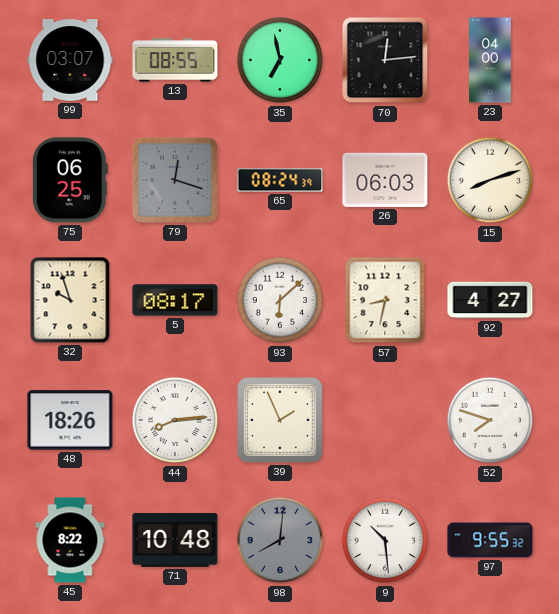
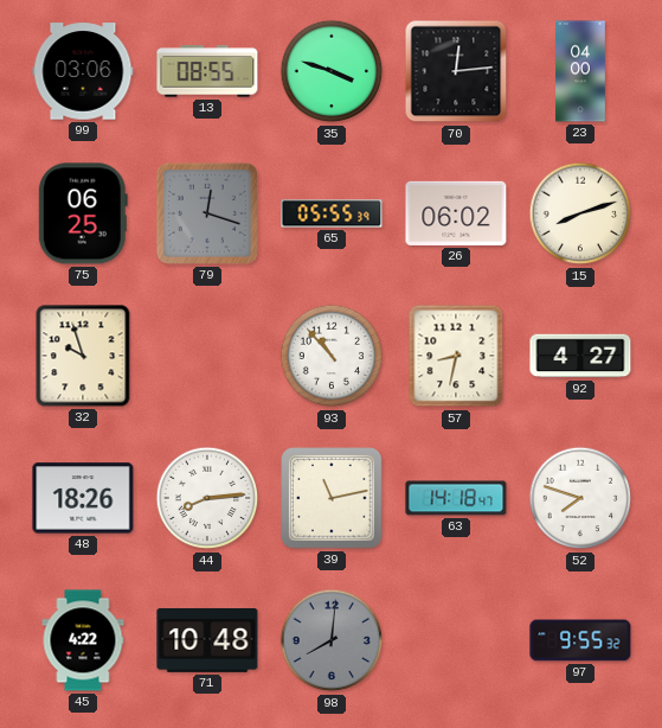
99: 03:07 -> 03:06 (83, 71)
35: 6:58 -> 3:48 (332, 71)
65: 08:24 -> 05:55 (332, 213)
26: 06:03 -> 06:02 (456, 213)
5: 08:17 -> none (175, 300)
93: 6:08 -> 10:53 (332, 356)
39: 1:56 -> 11:13 (332, 498)
63: none -> 14:18 (456, 498)
45: 8:22 -> 4:22 (83, 640)
9: 10:29 -> none (385, 540)
